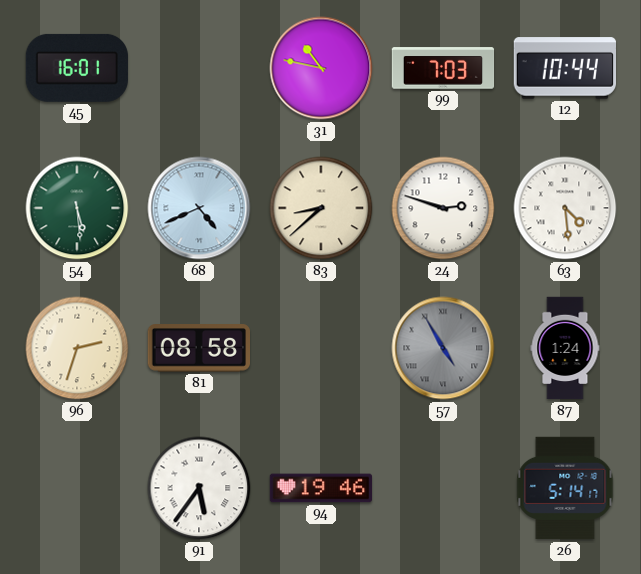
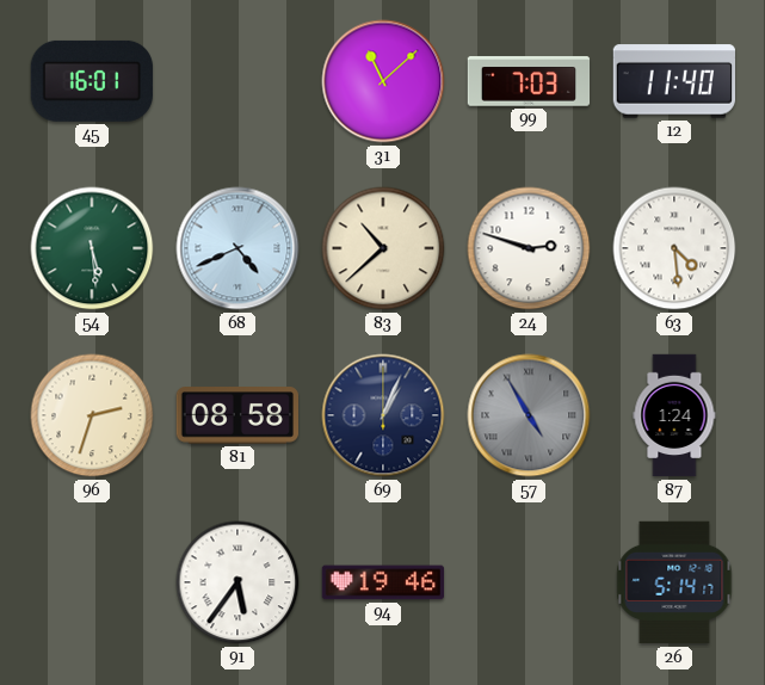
31: 10:47 -> 11:08 (383, 81)
12: 10:44 -> 11:40 (673, 81)
83: 8:38 -> 10:38 (383, 248)
69: none -> 1:04 (383, 415)
